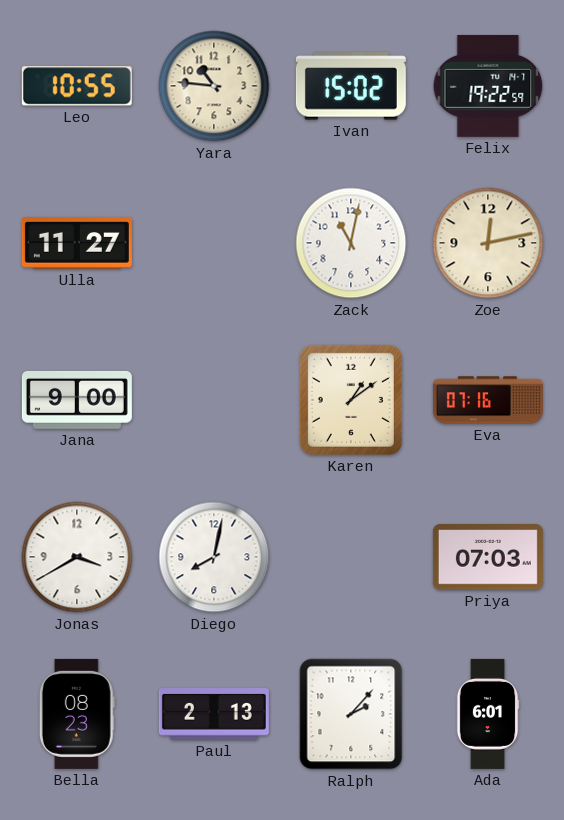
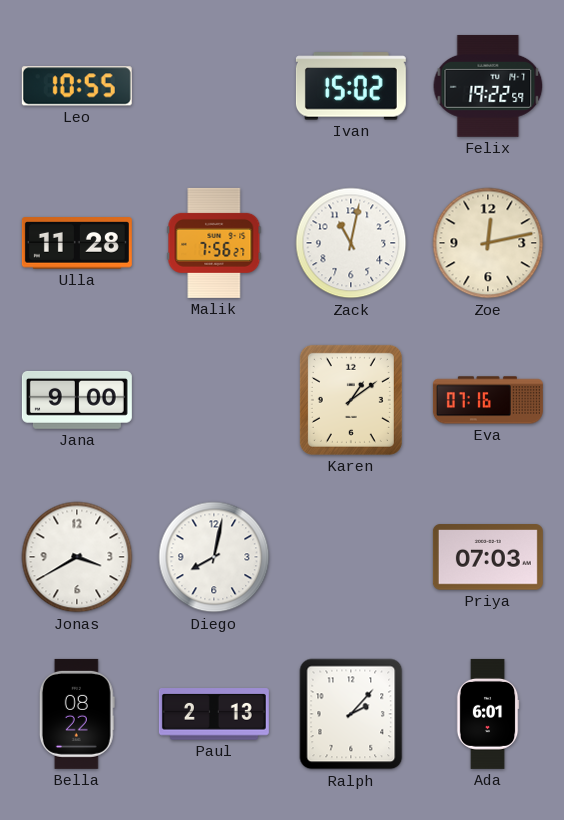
Yara: 10:46 -> none (214, 86)
Ulla: 11:27 -> 11:28 (77, 243)
Malik: none -> 7:56 (214, 243)
Bella: 08:23 -> 08:22 (77, 714)
